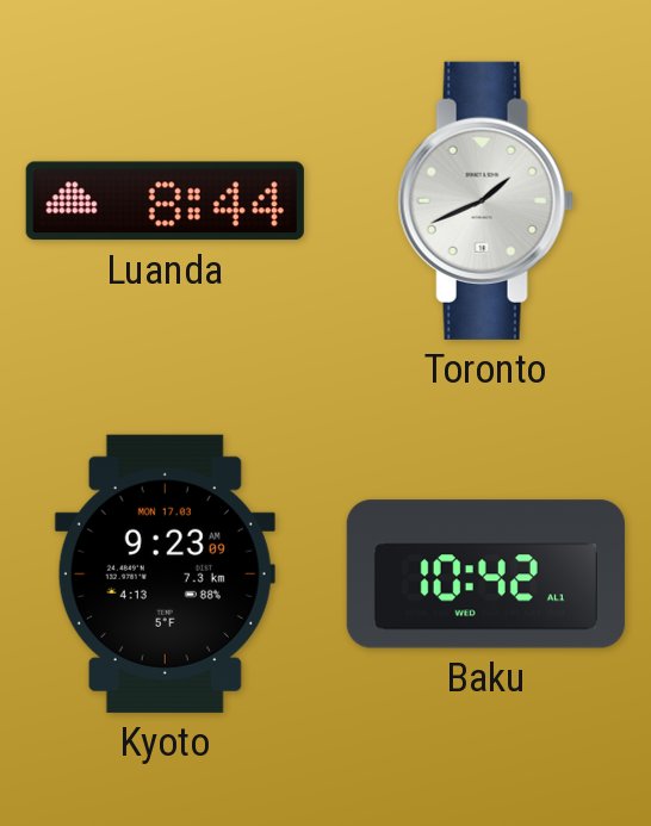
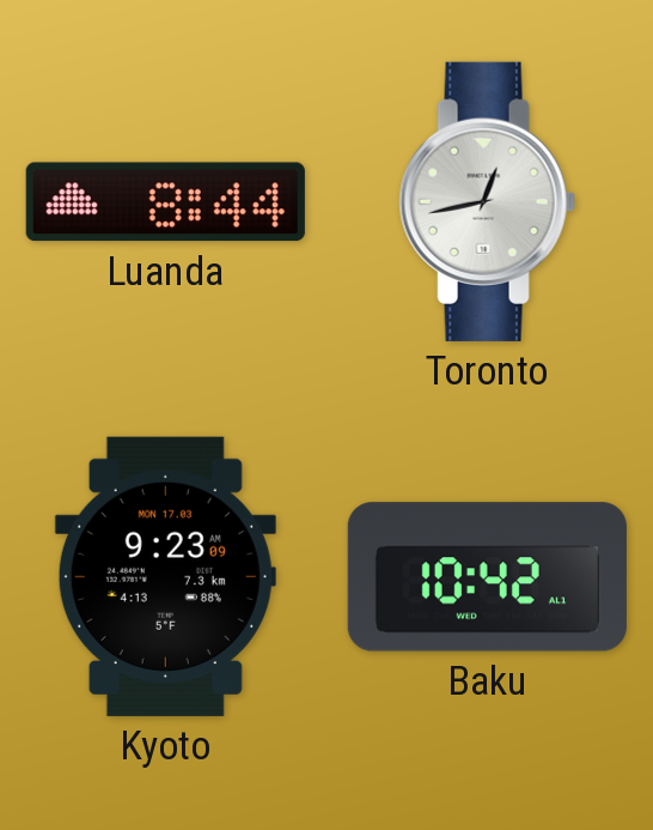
Toronto: 1:41 -> 12:43 (487, 201)
